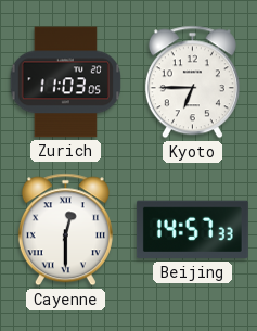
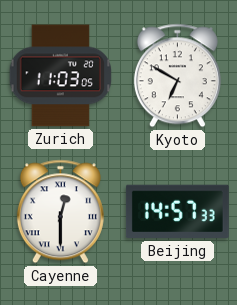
Kyoto: 6:45 -> 6:50 (177, 76)
